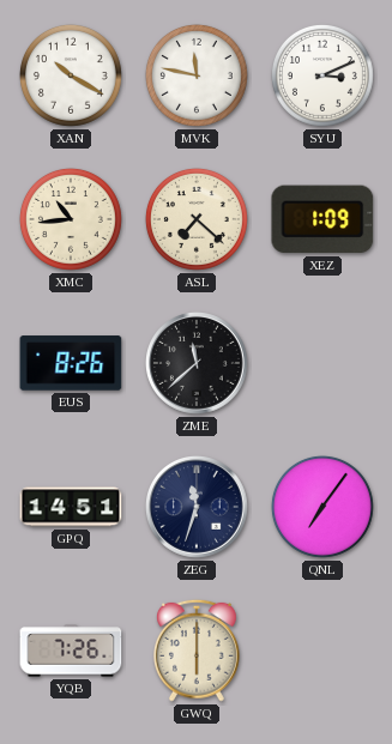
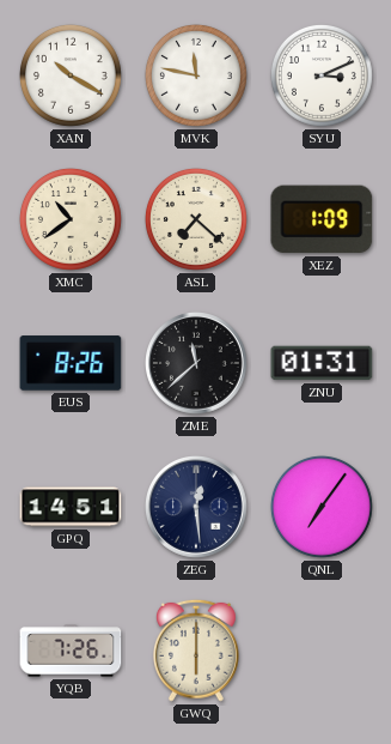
XMC: 10:44 -> 10:39 (71, 219)
ZNU: none -> 01:31 (322, 363)
ZEG: 11:33 -> 12:29 (197, 508)
